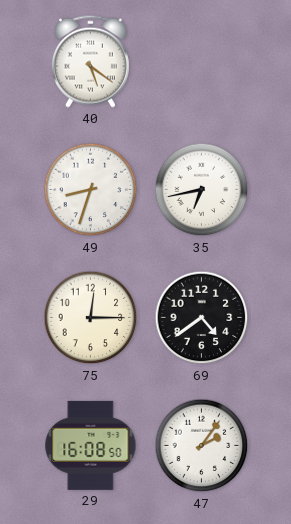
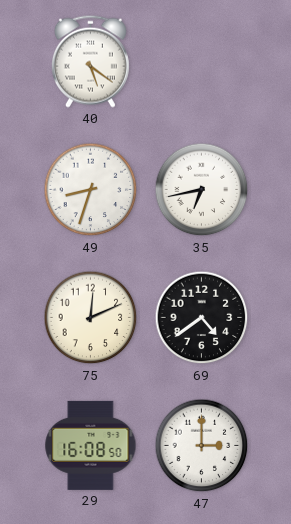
75: 12:15 -> 12:11 (91, 318)
47: 2:06 -> 3:00 (202, 446)
